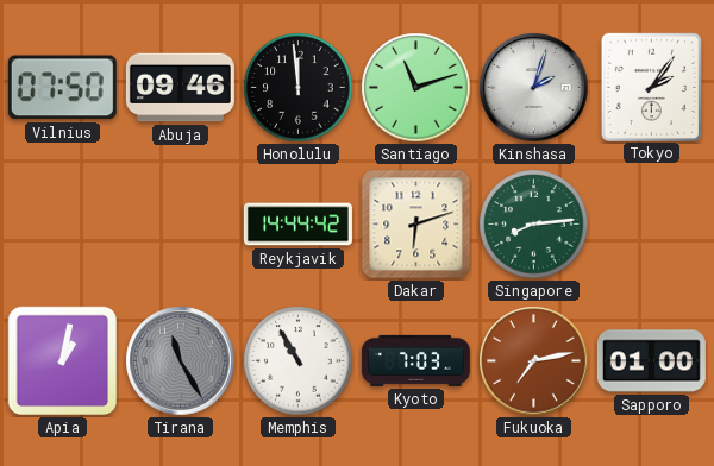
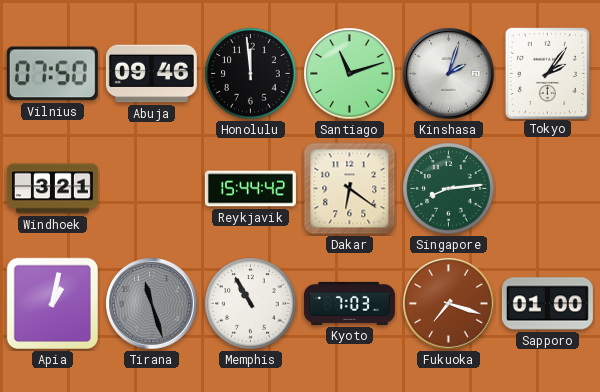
Windhoek: none -> 3:21 (52, 189)
Reykjavik: 14:44 -> 15:44 (250, 189)
Dakar: 6:12 -> 6:21 (350, 189)
Tirana: 11:25 -> 11:27 (152, 304)
Fukuoka: 7:13 -> 7:18 (449, 304)
